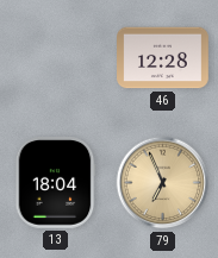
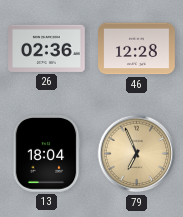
26: none -> 02:36 (47, 48)
